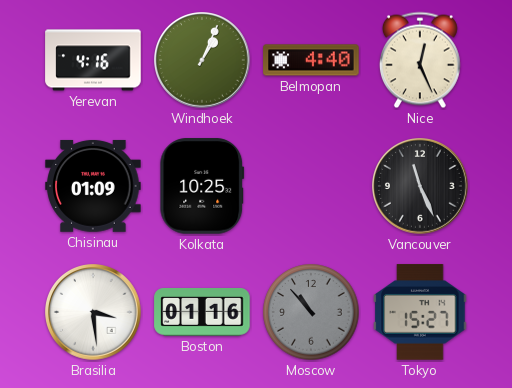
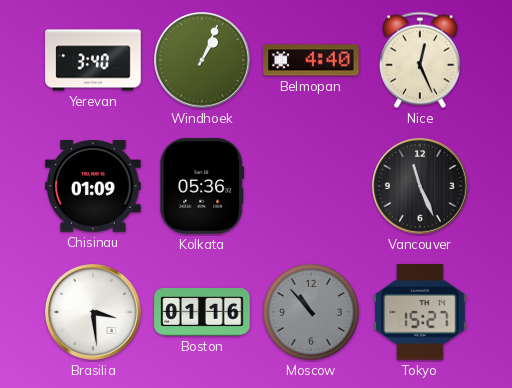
Yerevan: 4:16 -> 3:40 (93, 60)
Kolkata: 10:25 -> 05:36 (202, 186)
